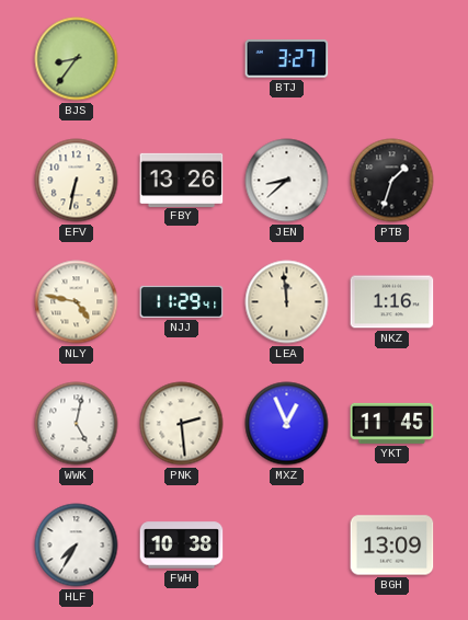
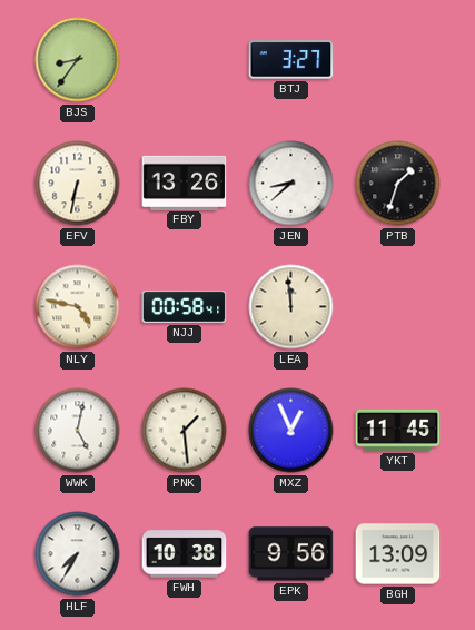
NJJ: 11:29 -> 00:58 (185, 306)
NKZ: 1:16 -> none (392, 302)
PNK: 2:29 -> 1:29 (185, 431)
EPK: none -> 9:56 (291, 554)
